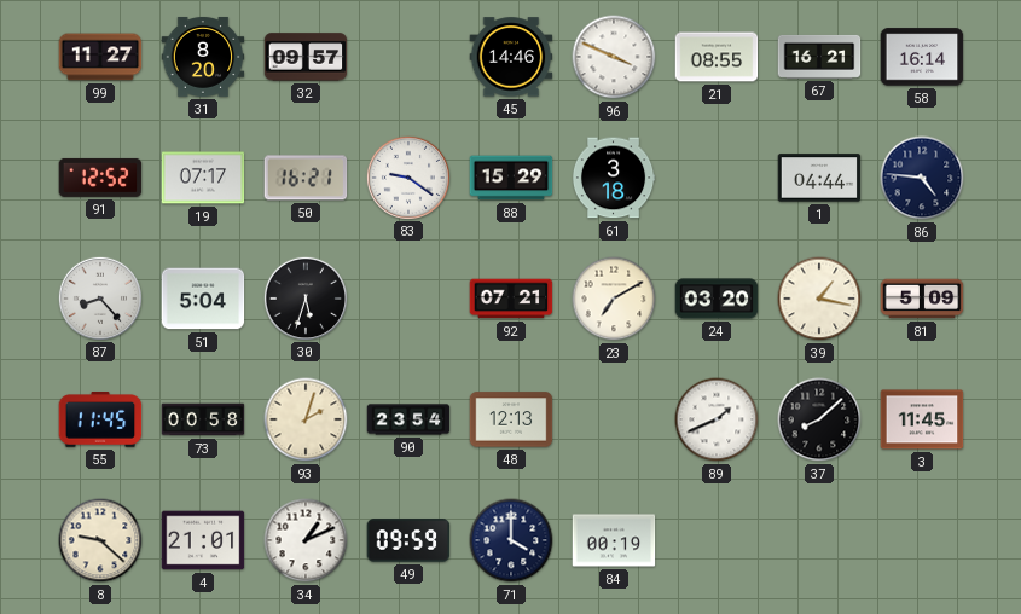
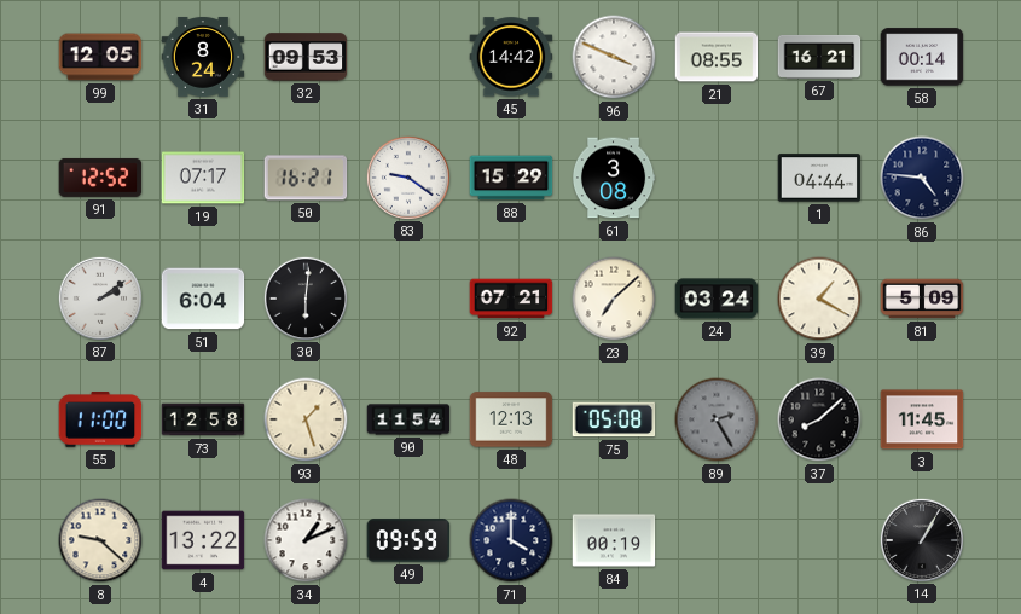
99: 11:27 -> 12:05 (100, 57)
31: 8:20 -> 8:24 (203, 57)
32: 09:57 -> 09:53 (306, 57)
45: 14:46 -> 14:42 (511, 57)
58: 16:14 -> 00:14 (922, 57)
61: 3:18 -> 3:08 (614, 178)
87: 8:23 -> 2:09 (99, 297)
51: 5:04 -> 6:04 (203, 299)
30: 5:33 -> 6:01 (304, 297)
23: 7:10 -> 7:08 (614, 299)
24: 03:20 -> 03:24 (717, 299)
39: 1:17 -> 1:20 (819, 299)
55: 11:45 -> 11:00 (100, 421)
73: 00:58 -> 12:58 (203, 419)
93: 2:03 -> 1:27 (306, 419)
90: 23:54 -> 11:54 (408, 419)
75: none -> 05:08 (614, 419)
89: 1:41 -> 2:25 (717, 419)
89 dial: white -> grey (717, 419)
4: 21:01 -> 13:22 (203, 540)
14: none -> 1:05 (921, 539)
